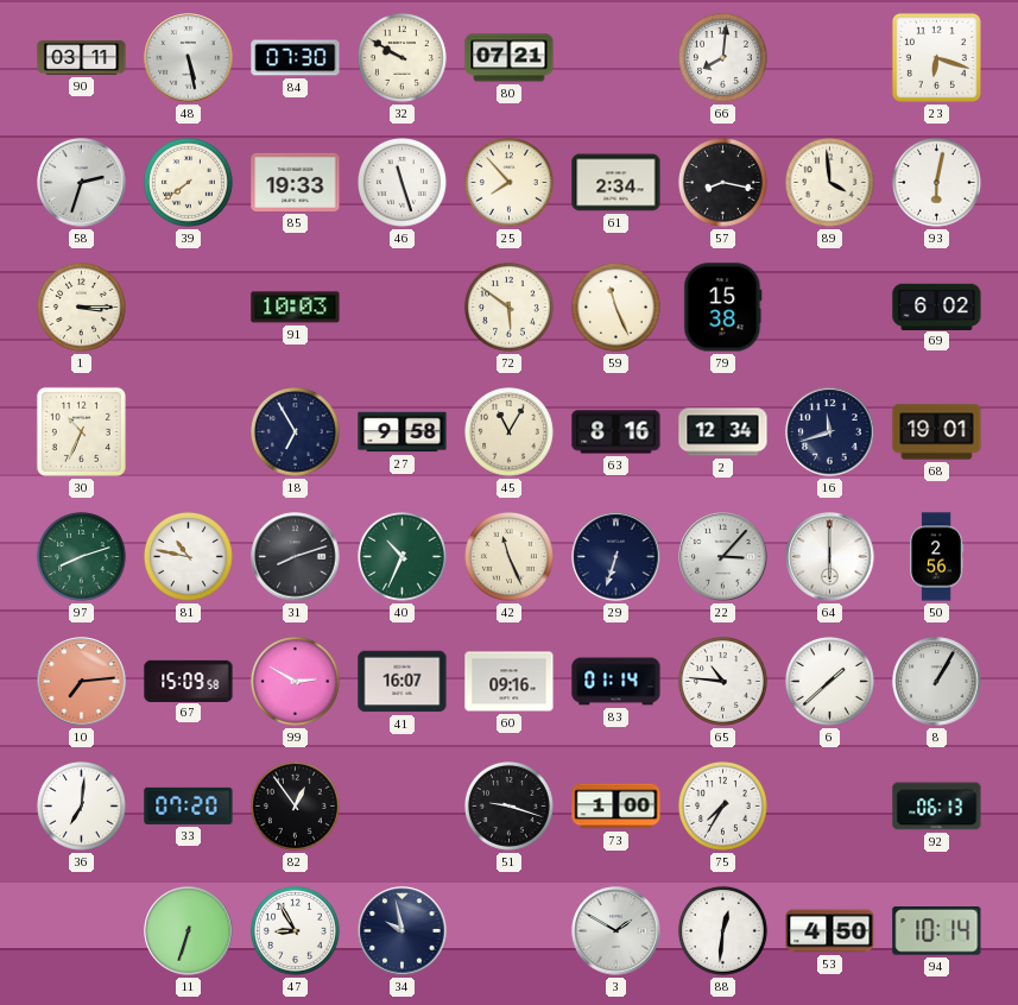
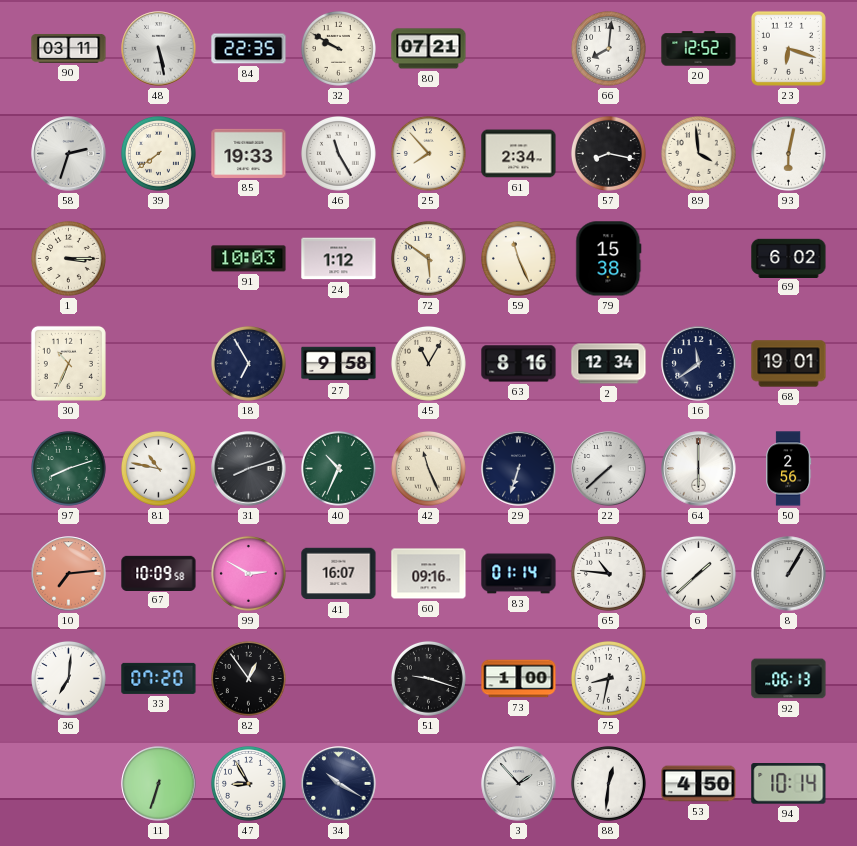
84: 07:30 -> 22:35 (249, 49)
20: none -> 12:52 (699, 49)
46: 11:27 -> 11:25 (339, 154)
24: none -> 1:12 (339, 259)
16: 11:42 -> 11:39 (699, 364)
22: 3:07 -> 7:38 (609, 469)
67: 15:09 -> 10:09 (159, 573)
75: 7:35 -> 8:32 (609, 679)
34: 9:58 -> 10:20 (339, 784)
3: 1:50 -> 1:53 (519, 784)
